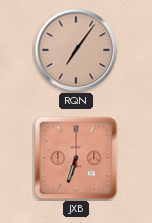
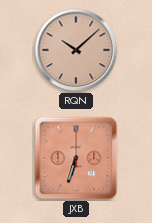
RQN: 7:06 -> 10:08 (76, 50)
